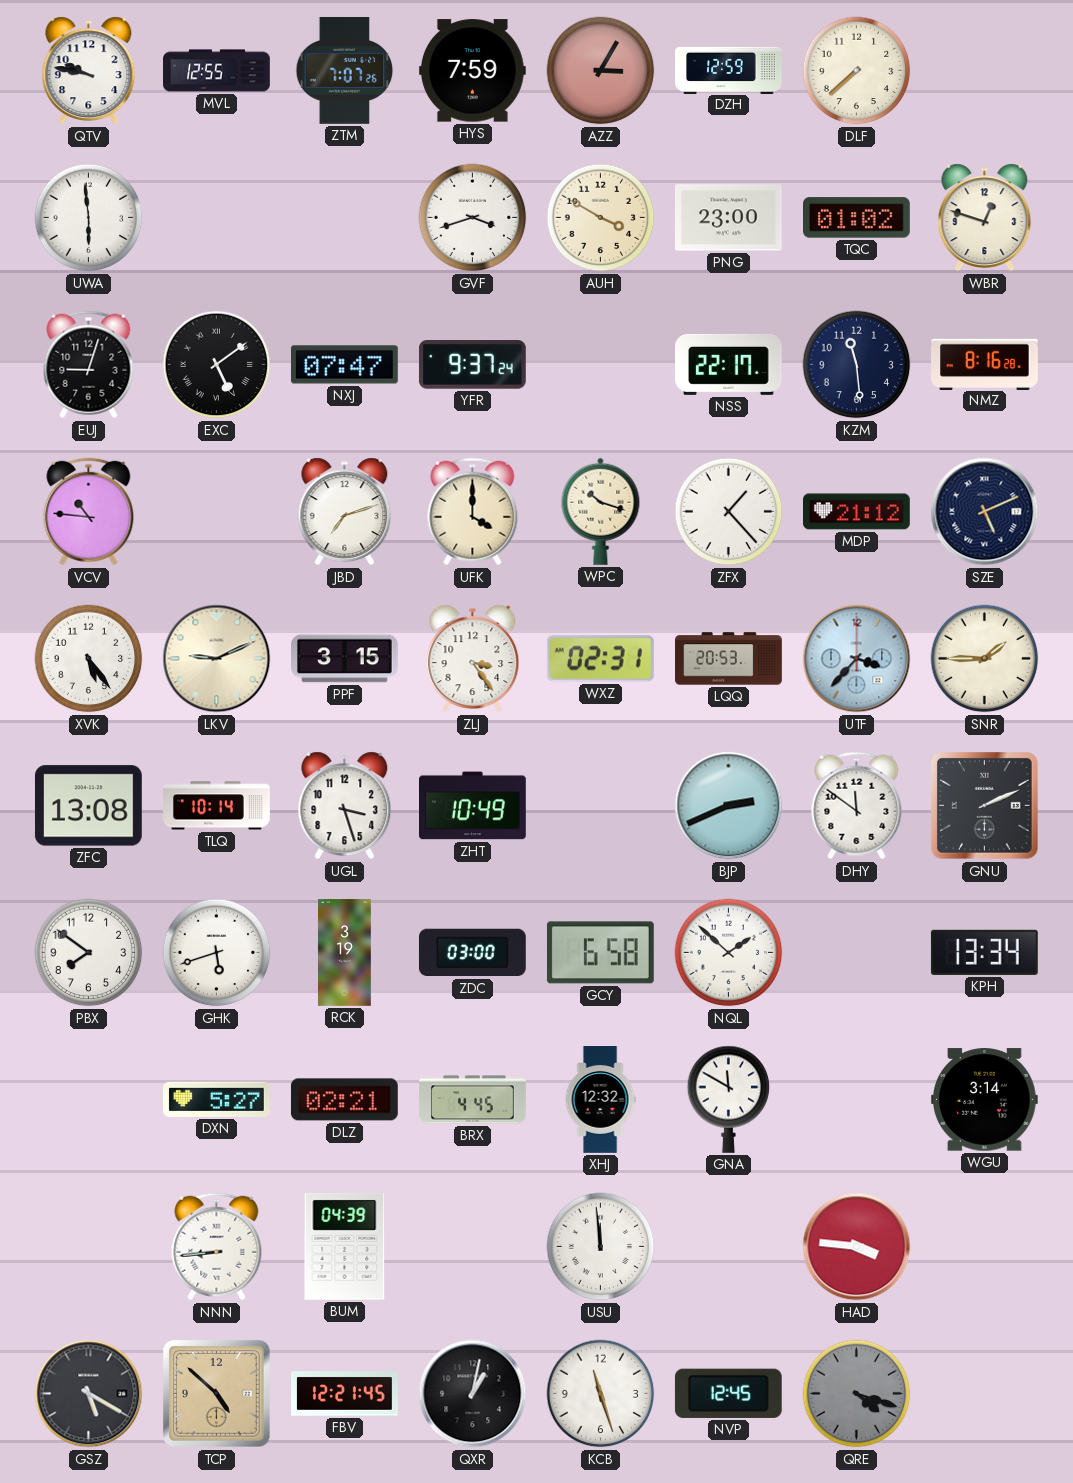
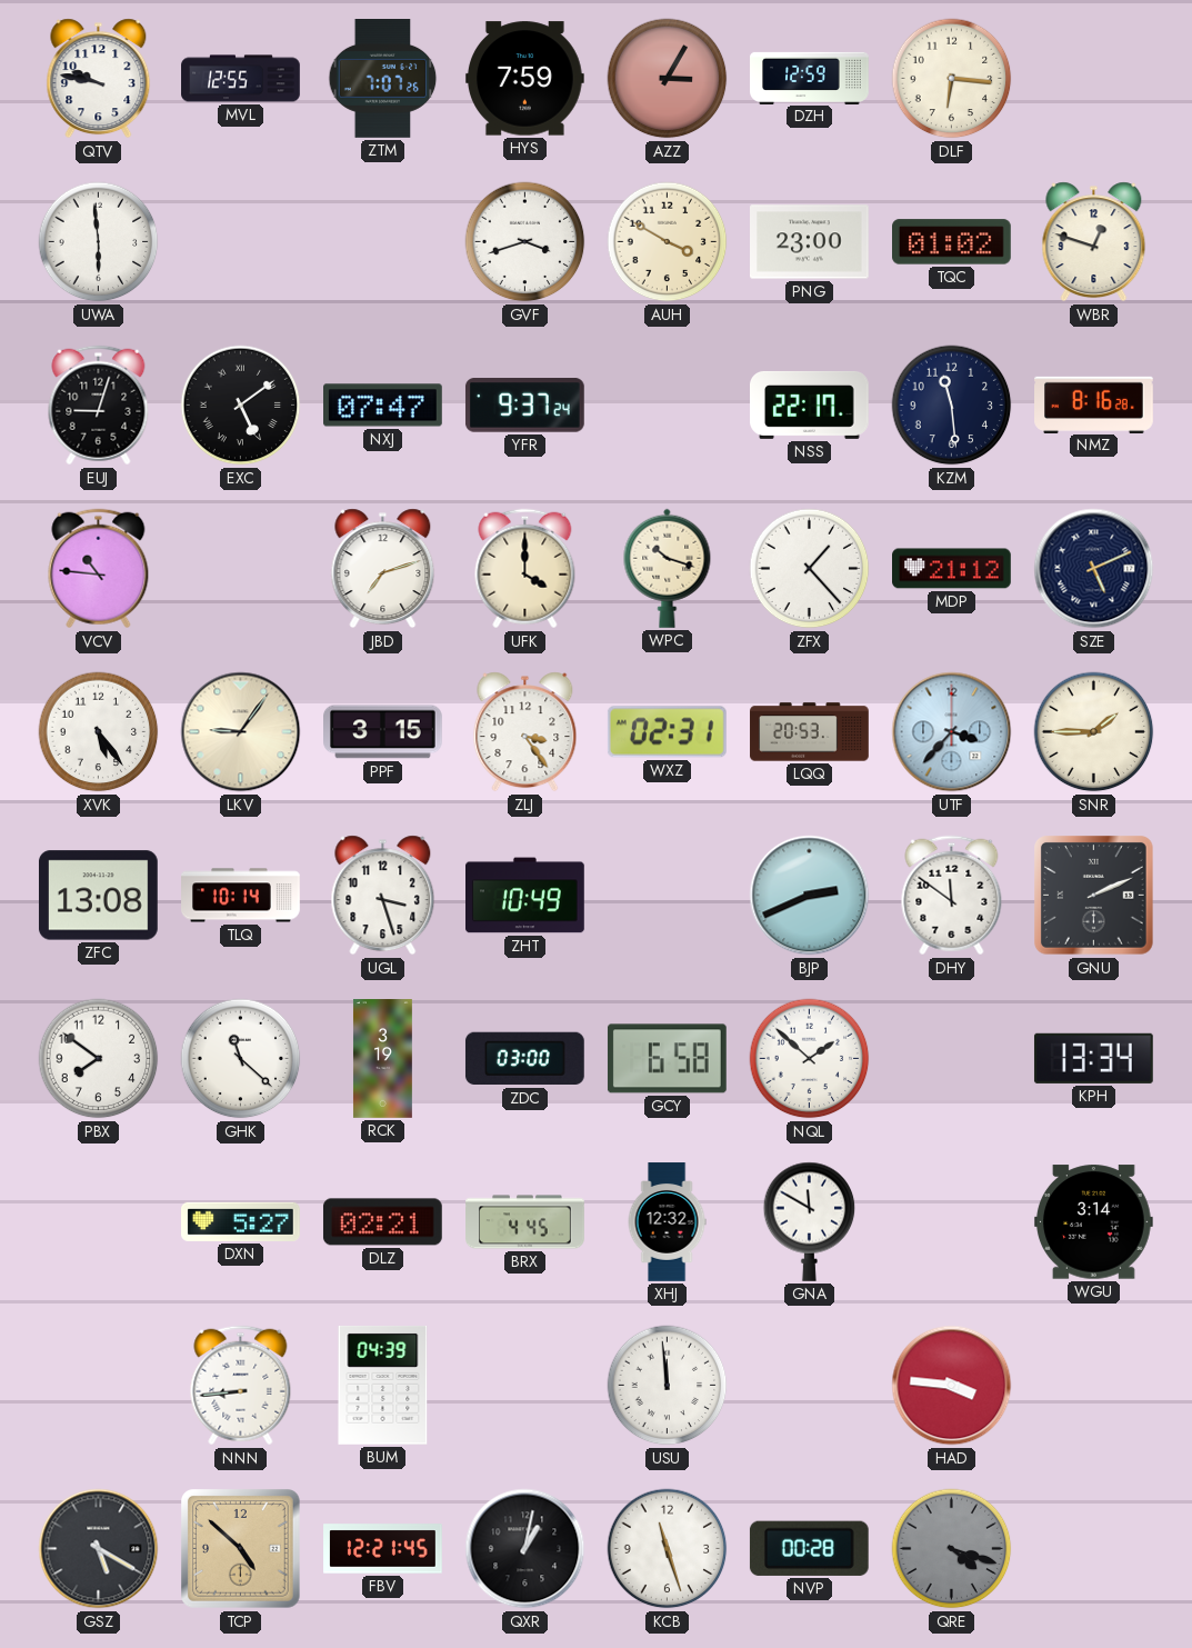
DLF: 7:38 -> 6:16 (952, 79)
LKV: 9:11 -> 9:06 (241, 732)
GHK: 5:42 -> 11:22 (241, 1059)
NVP: 12:45 -> 00:28 (809, 1548)
